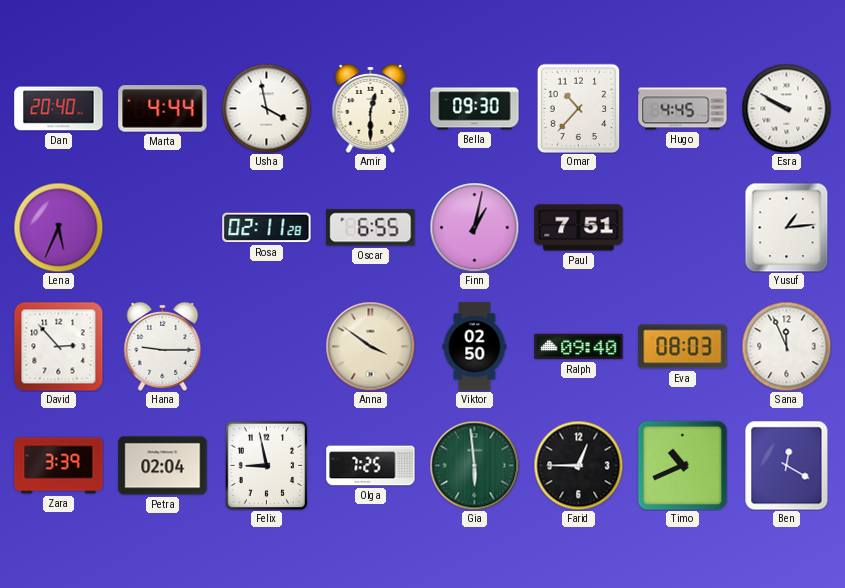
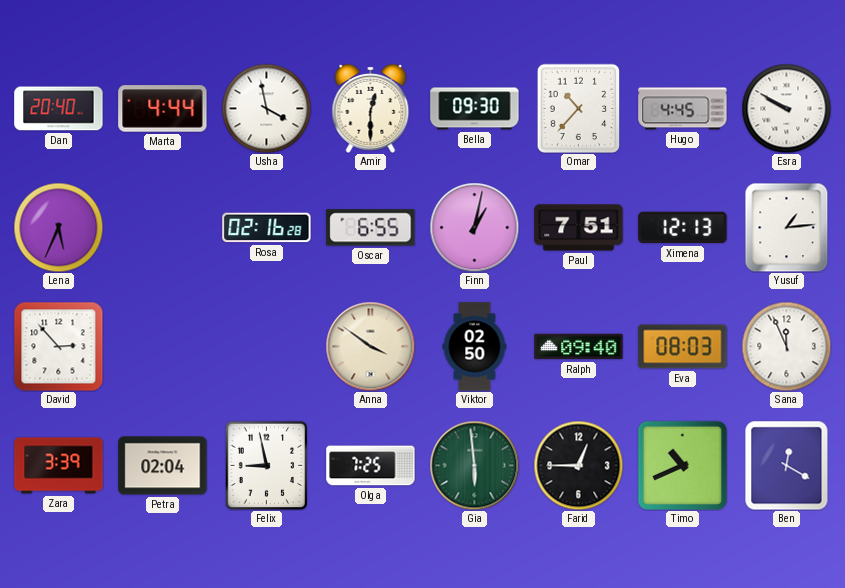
Rosa: 02:11 -> 02:16 (267, 228)
Ximena: none -> 12:13 (683, 228)
Hana: 9:15 -> none (163, 346)
